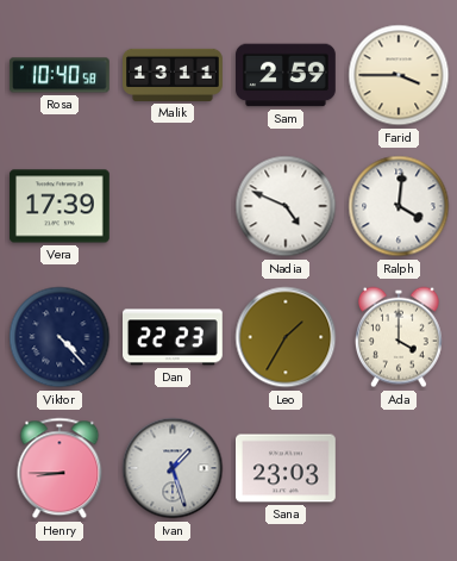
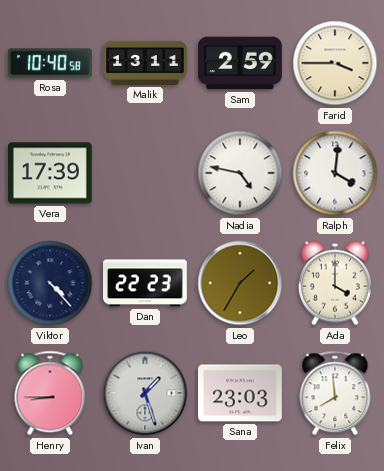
Nadia: 4:49 -> 4:47 (240, 173)
Felix: none -> 7:59 (335, 393)
